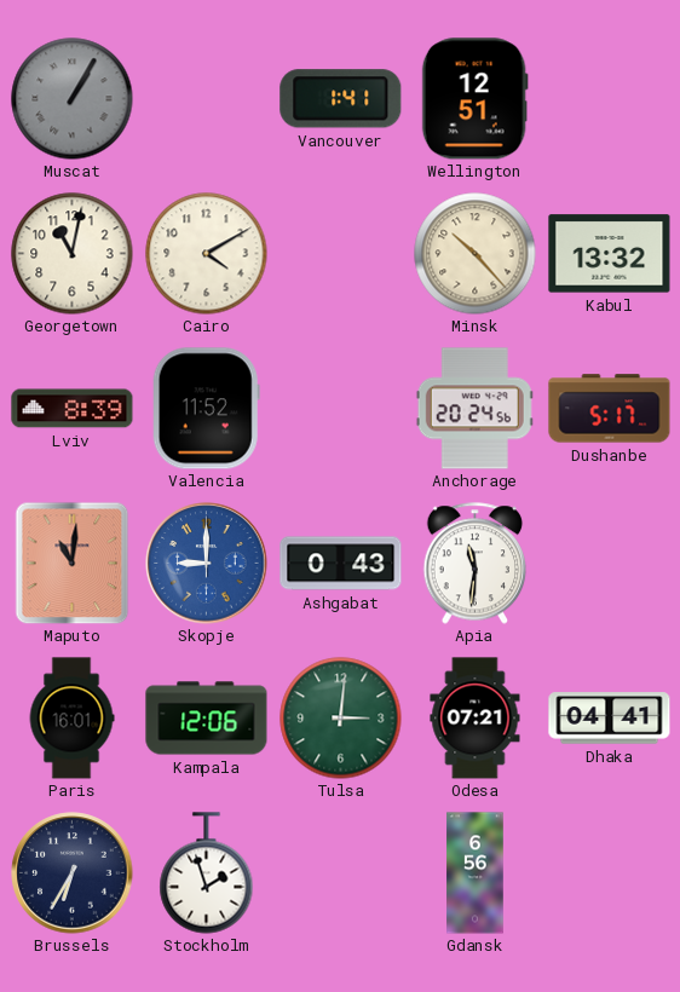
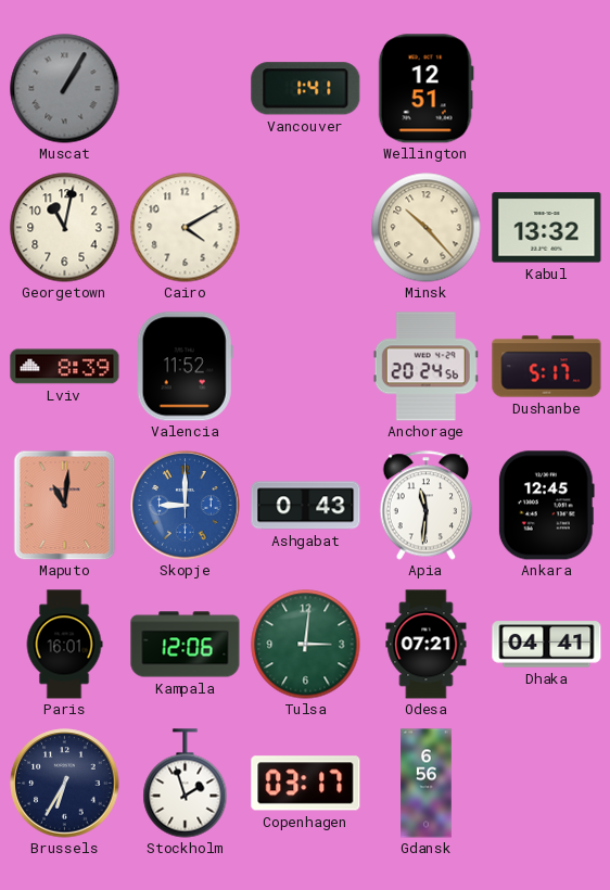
Ankara: none -> 12:45 (546, 506)
Copenhagen: none -> 03:17 (306, 784)
